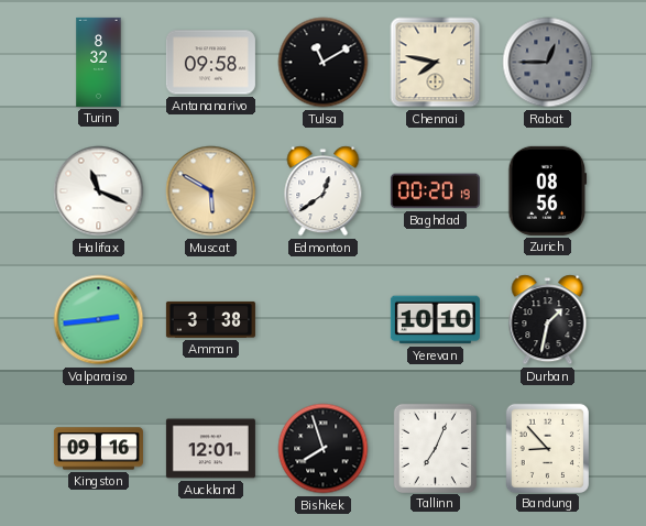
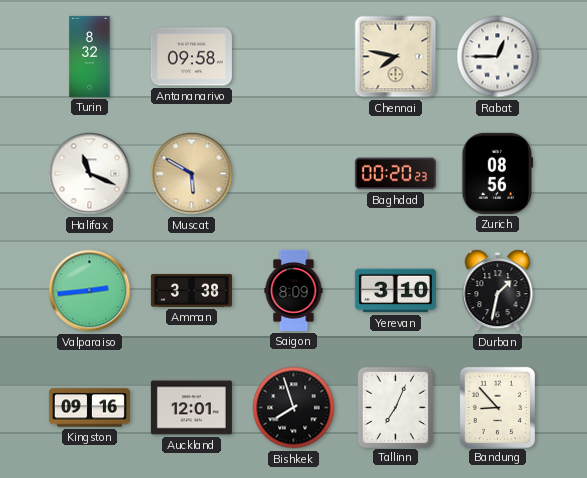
Tulsa: 11:10 -> none (324, 63)
Rabat dial: grey -> white (498, 57)
Edmonton: 12:39 -> none (324, 191)
Baghdad: 00:20:19 -> 00:20:23 (395, 174)
Saigon: none -> 8:09 (294, 290)
Yerevan: 10:10 -> 3:10 (395, 291)
